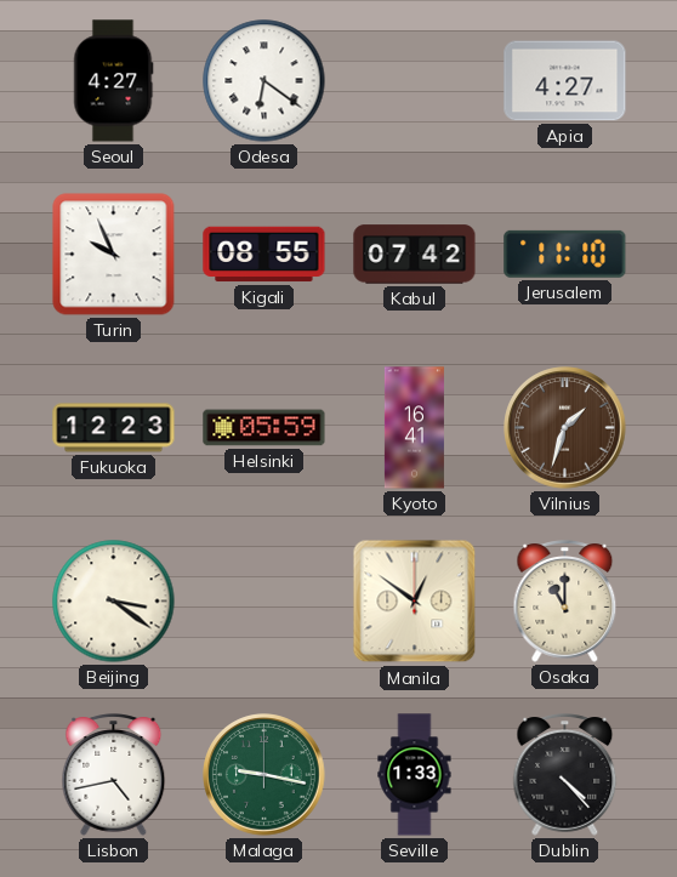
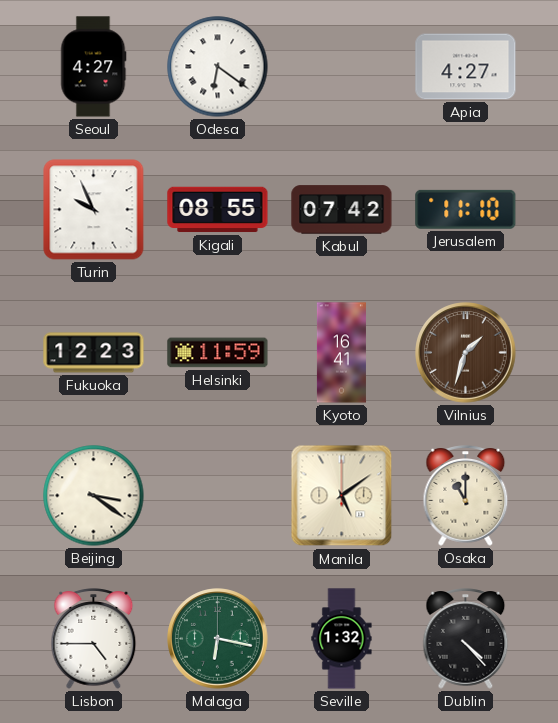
Helsinki: 05:59 -> 11:59 (218, 353)
Manila: 12:51 -> 5:09 (342, 496)
Lisbon: 4:43 -> 4:45 (94, 639)
Malaga: 9:17 -> 6:17 (218, 639)
Seville: 1:33 -> 1:32 (342, 639)
